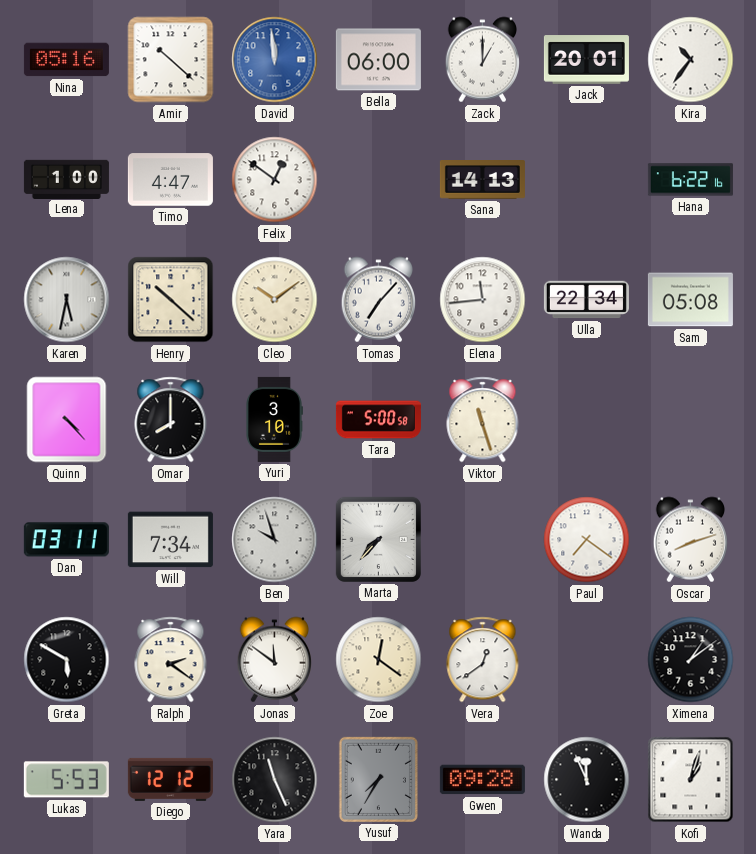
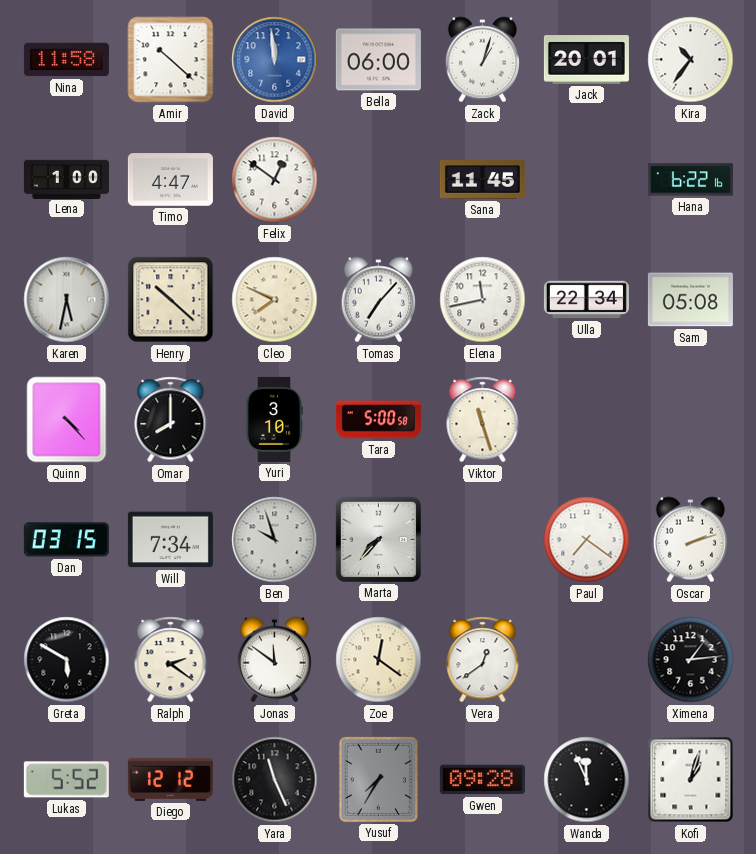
Nina: 05:16 -> 11:58 (66, 60)
Zack: 1:00 -> 1:03 (482, 60)
Sana: 14:13 -> 11:45 (482, 180)
Cleo: 10:09 -> 7:49 (275, 300)
Elena: 11:44 -> 11:43 (483, 300)
Dan: 03:11 -> 03:15 (66, 540)
Oscar: 8:12 -> 2:12 (690, 540)
Ximena: 1:09 -> 1:14 (691, 660)
Lukas: 5:53 -> 5:52 (66, 780)
